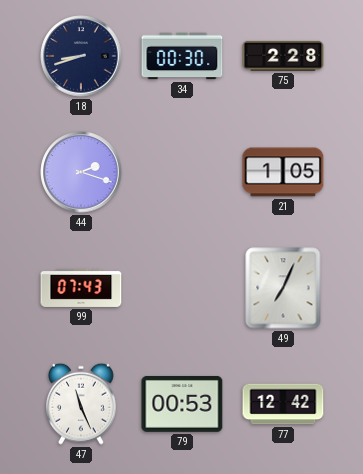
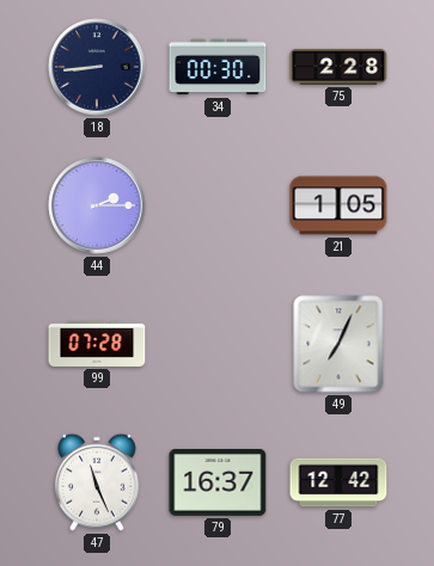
18: 8:42 -> 8:44 (97, 67)
44: 2:18 -> 2:15 (97, 205)
99: 07:43 -> 07:28 (97, 344)
79: 00:53 -> 16:37 (218, 482)
